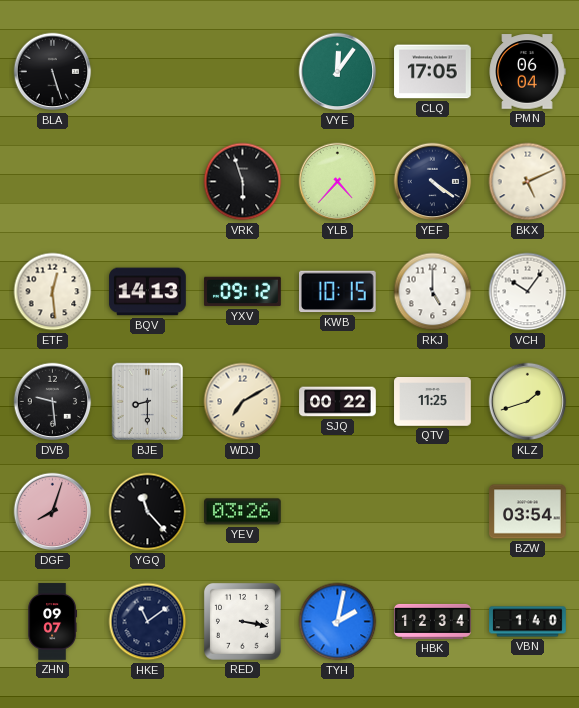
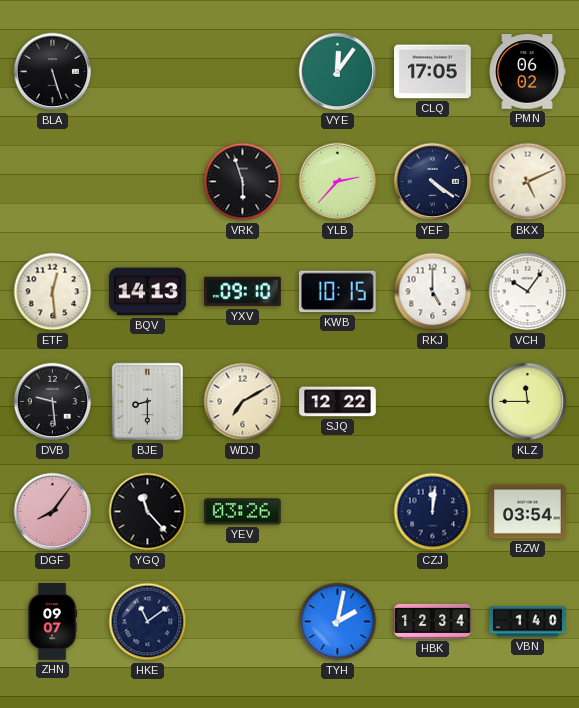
PMN: 06:04 -> 06:02 (527, 72)
YLB: 4:37 -> 2:37 (338, 182)
YXV: 09:12 -> 09:10 (243, 292)
SJQ: 00:22 -> 12:22 (338, 402)
QTV: 11:25 -> none (433, 402)
KLZ: 1:42 -> 11:45 (528, 402)
DGF: 8:03 -> 8:06 (53, 512)
CZJ: none -> 12:01 (433, 512)
RED: 3:17 -> none (243, 622)
